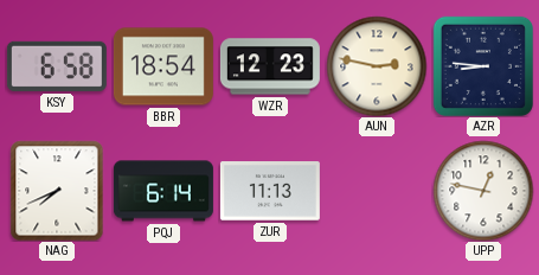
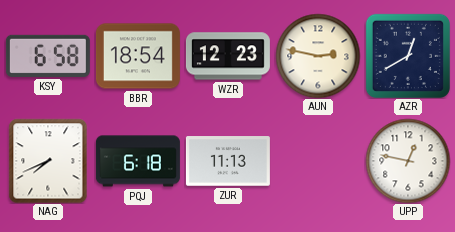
AZR: 8:46 -> 12:40 (408, 56)
PQJ: 6:14 -> 6:18 (138, 161)
